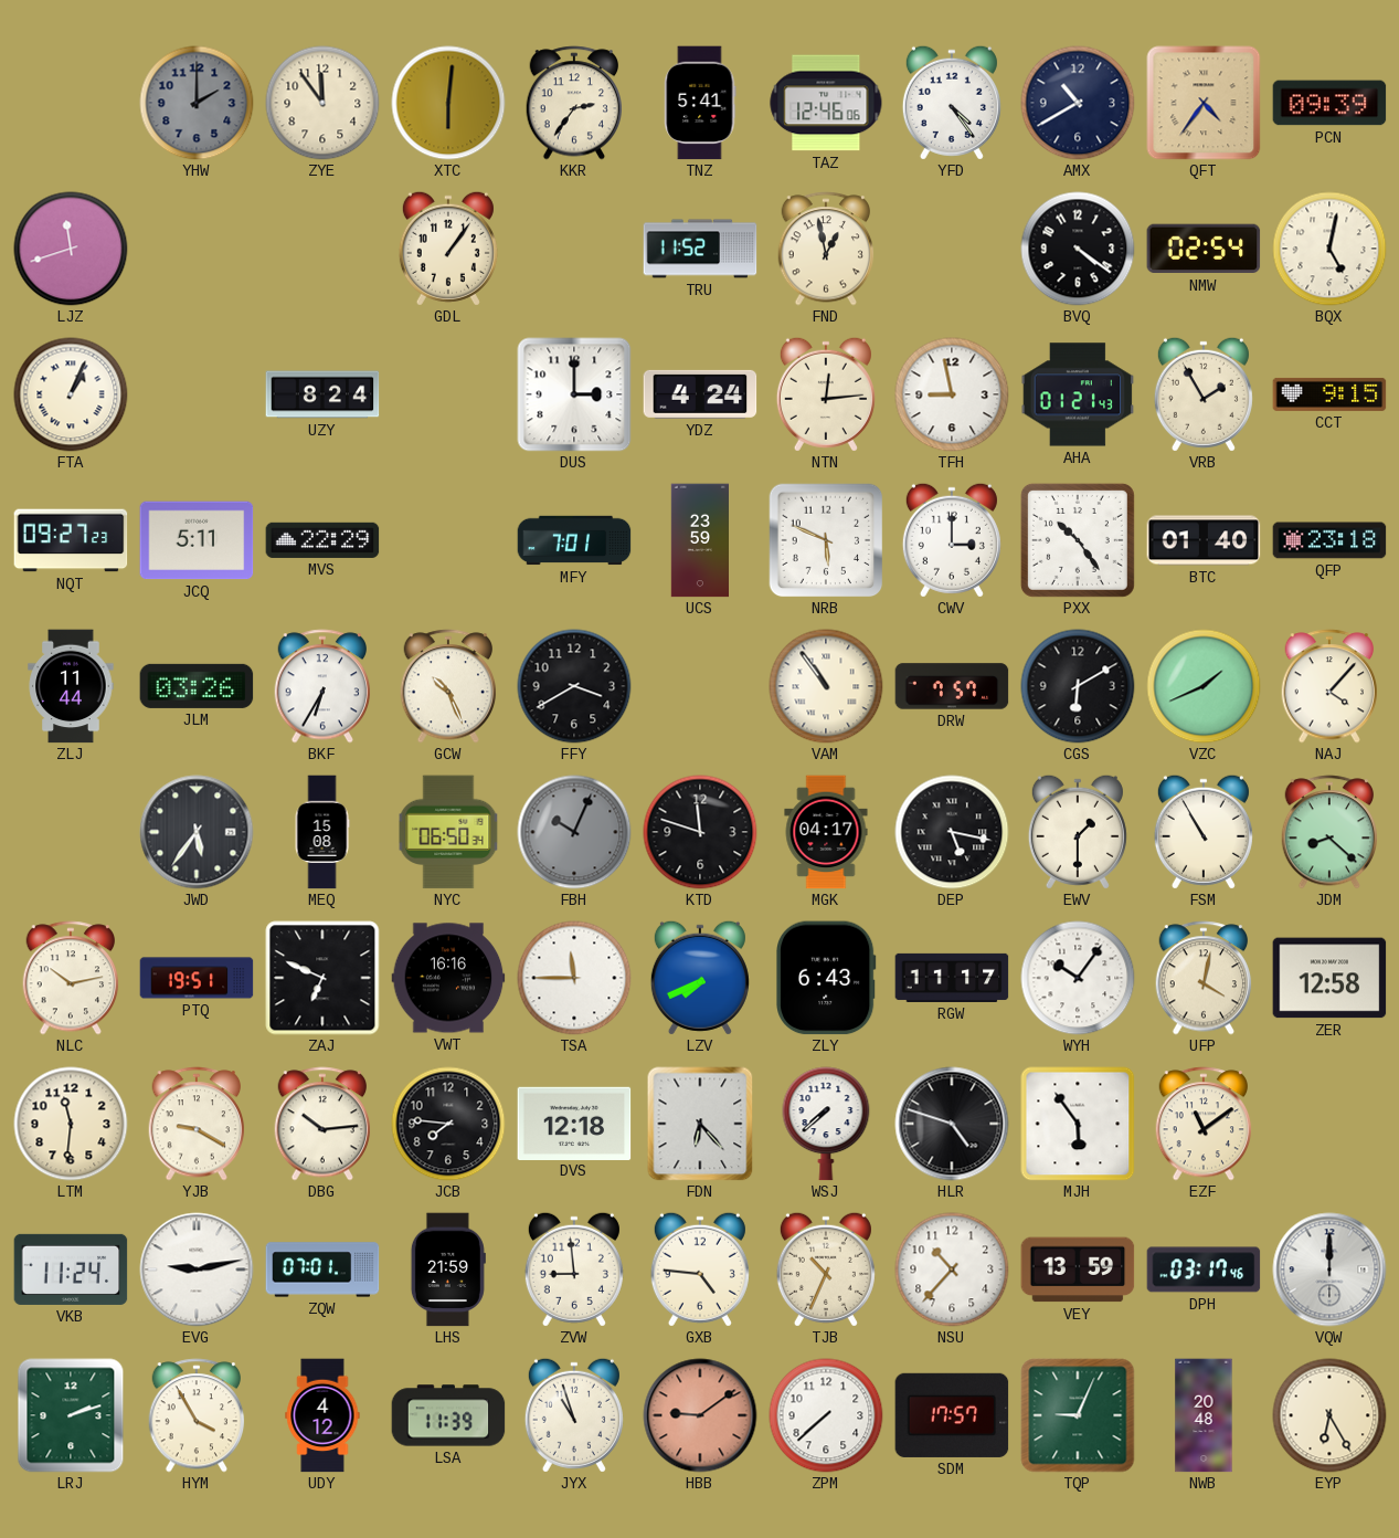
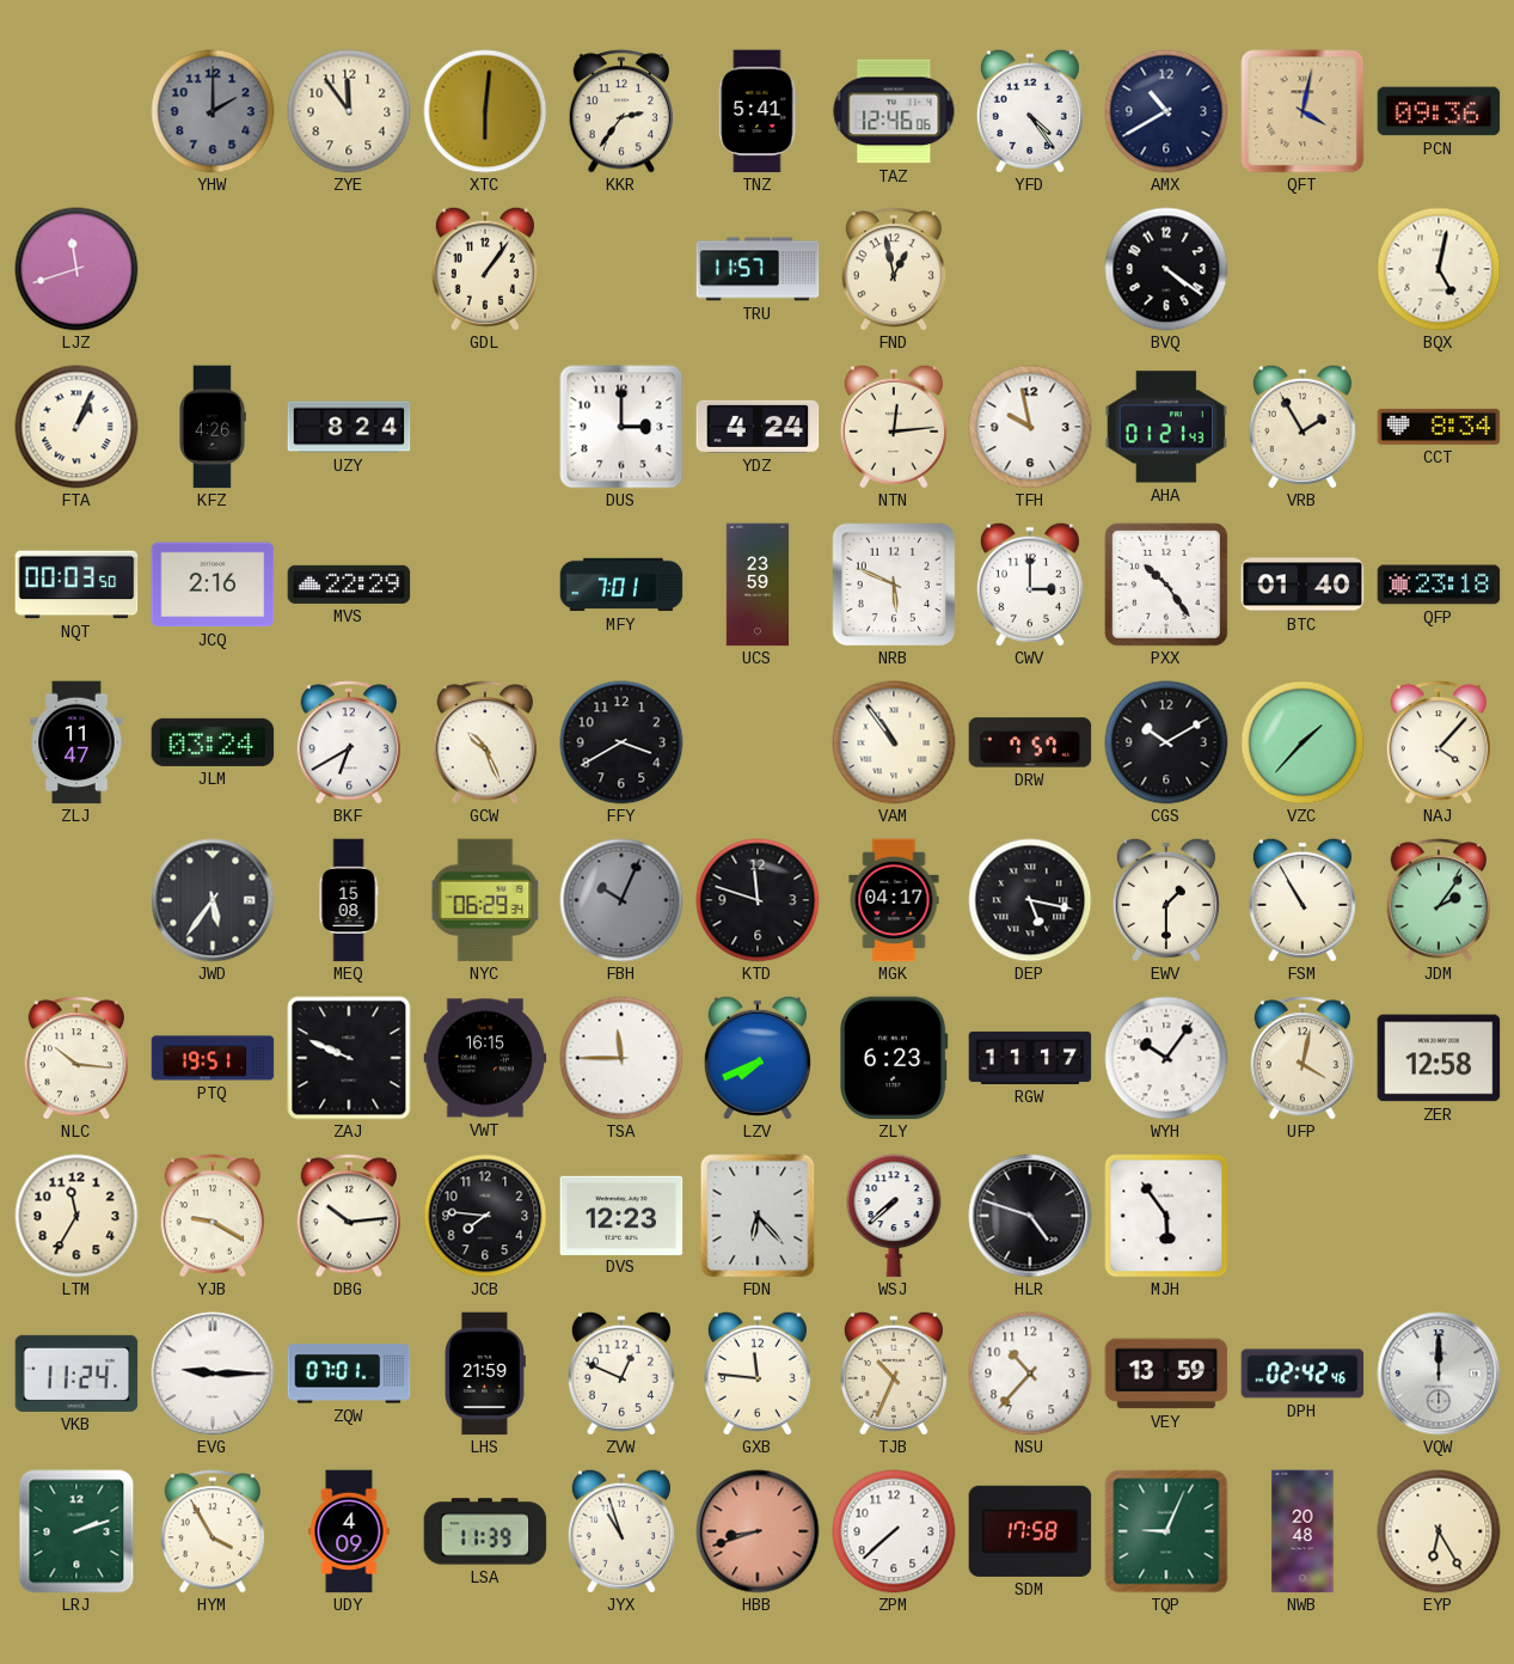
QFT: 4:36 -> 4:02 (1302, 111)
PCN: 09:39 -> 09:36 (1439, 111)
TRU: 11:52 -> 11:57 (758, 269)
NMW: 02:54 -> none (1204, 249)
KFZ: none -> 4:26 (213, 427)
TFH: 8:58 -> 9:58 (1030, 427)
CCT: 9:15 -> 8:34 (1439, 427)
NQT: 09:27 -> 00:03 (76, 585)
JCQ: 5:11 -> 2:16 (213, 585)
ZLJ: 11:44 -> 11:47 (76, 742)
JLM: 03:26 -> 03:24 (213, 742)
BKF: 6:35 -> 6:40 (349, 742)
CGS: 6:10 -> 10:10 (1166, 742)
VZC: 1:41 -> 1:37 (1302, 742)
NYC: 06:50 -> 06:29 (485, 900)
JDM: 8:22 -> 2:06 (1439, 900)
NLC: 10:13 -> 10:16 (76, 1058)
ZAJ: 6:49 -> 9:49 (349, 1058)
VWT: 16:16 -> 16:15 (485, 1058)
ZLY: 6:43 -> 6:23 (895, 1058)
LTM: 11:31 -> 11:35 (76, 1216)
DVS: 12:18 -> 12:23 (621, 1215)
EZF: 11:09 -> none (1204, 1124)
EVG: 9:13 -> 9:15 (213, 1374)
ZVW: 8:59 -> 12:49 (621, 1374)
GXB: 4:46 -> 11:46 (758, 1374)
DPH: 03:17 -> 02:42 (1302, 1374)
UDY: 4:12 -> 4:09 (349, 1531)
HBB: 9:09 -> 8:42 (758, 1531)
SDM: 17:57 -> 17:58 (1030, 1531)
